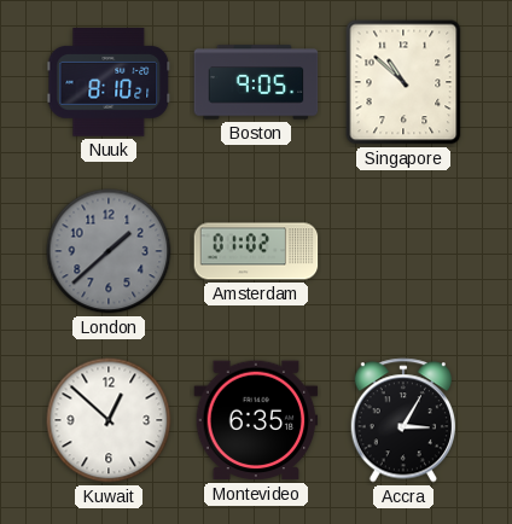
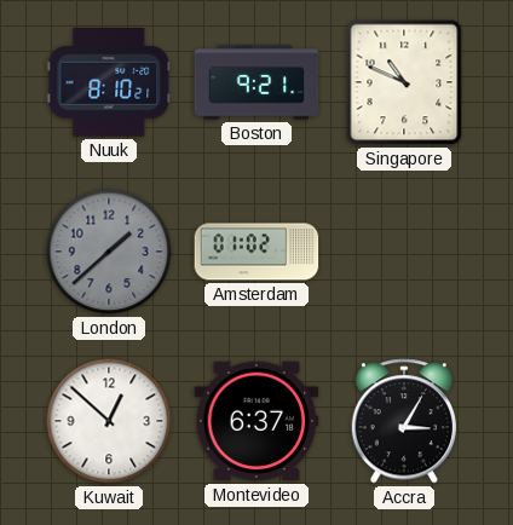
Boston: 9:05 -> 9:21 (256, 82)
Singapore: 10:52 -> 10:49 (404, 82)
Montevideo: 6:35 -> 6:37 (256, 421)
